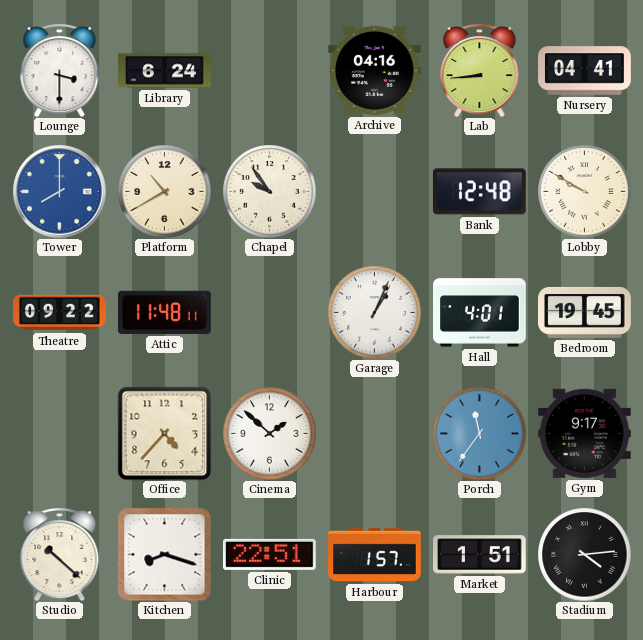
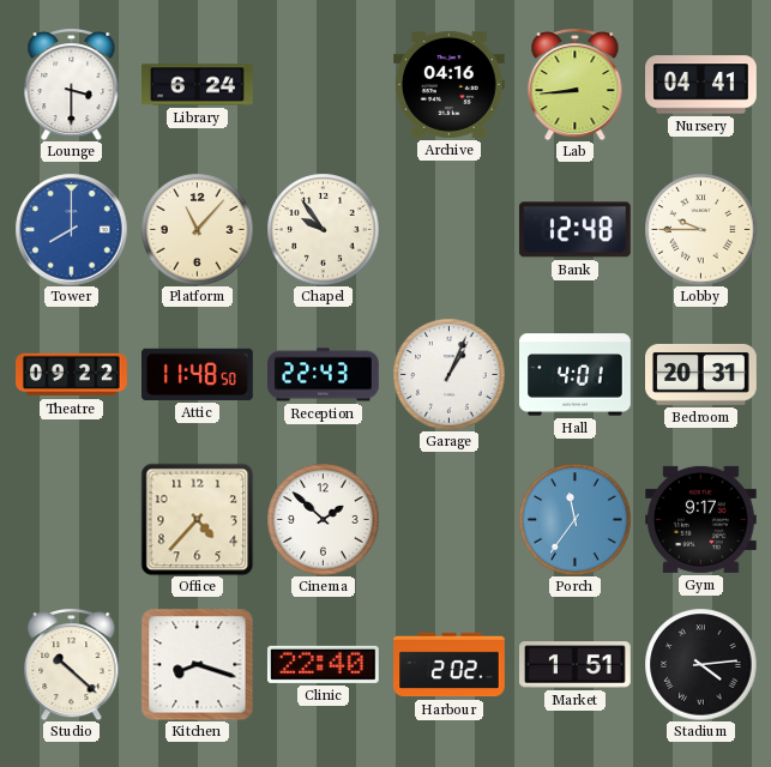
Platform: 10:40 -> 11:07 (197, 229)
Lobby: 9:50 -> 9:45 (700, 229)
Attic: 11:48:11 -> 11:48:50 (198, 374)
Reception: none -> 22:43 (324, 375)
Bedroom: 19:45 -> 20:31 (701, 374)
Clinic: 22:51 -> 22:40 (324, 664)
Harbour: 1:57 -> 2:02 (450, 665)
